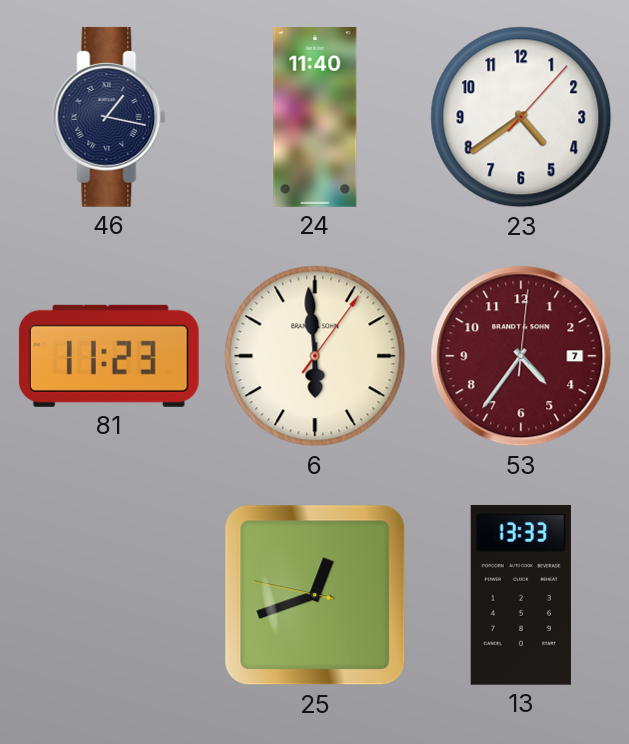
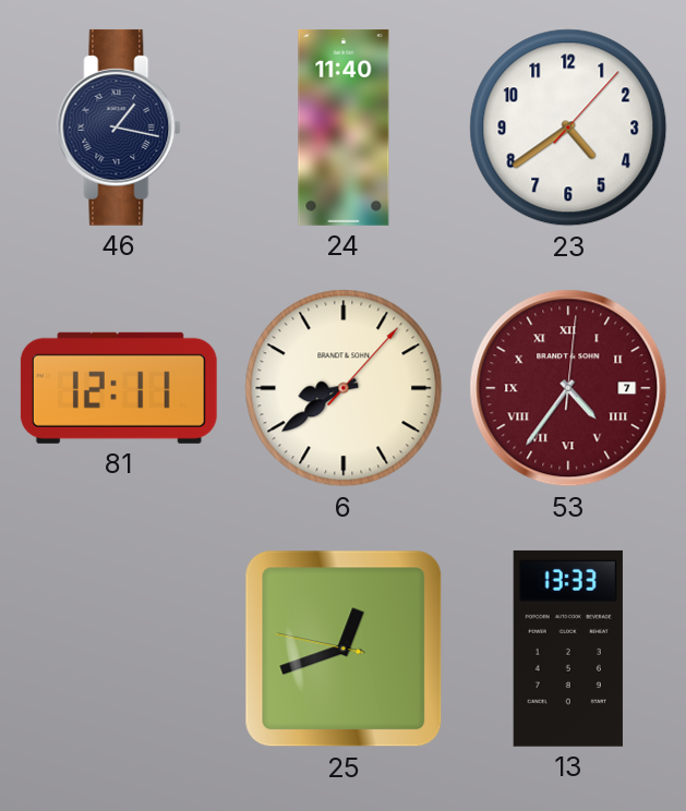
81: 11:23 -> 12:11 (119, 388)
6: 5:59 -> 8:39 (344, 388)
53 numerals: Arabic -> Roman (568, 388)
